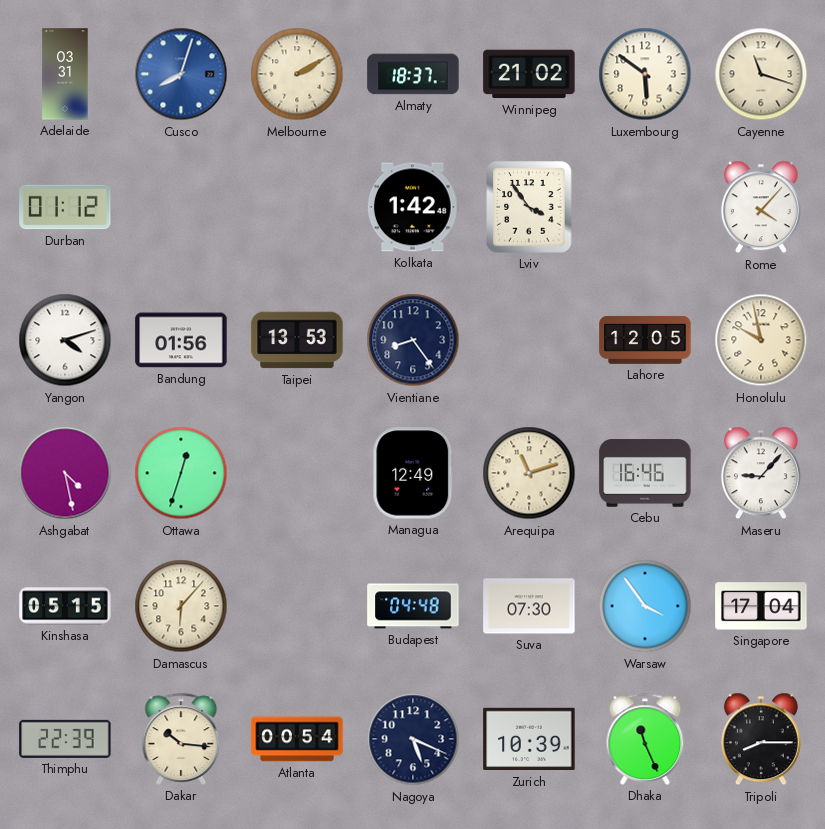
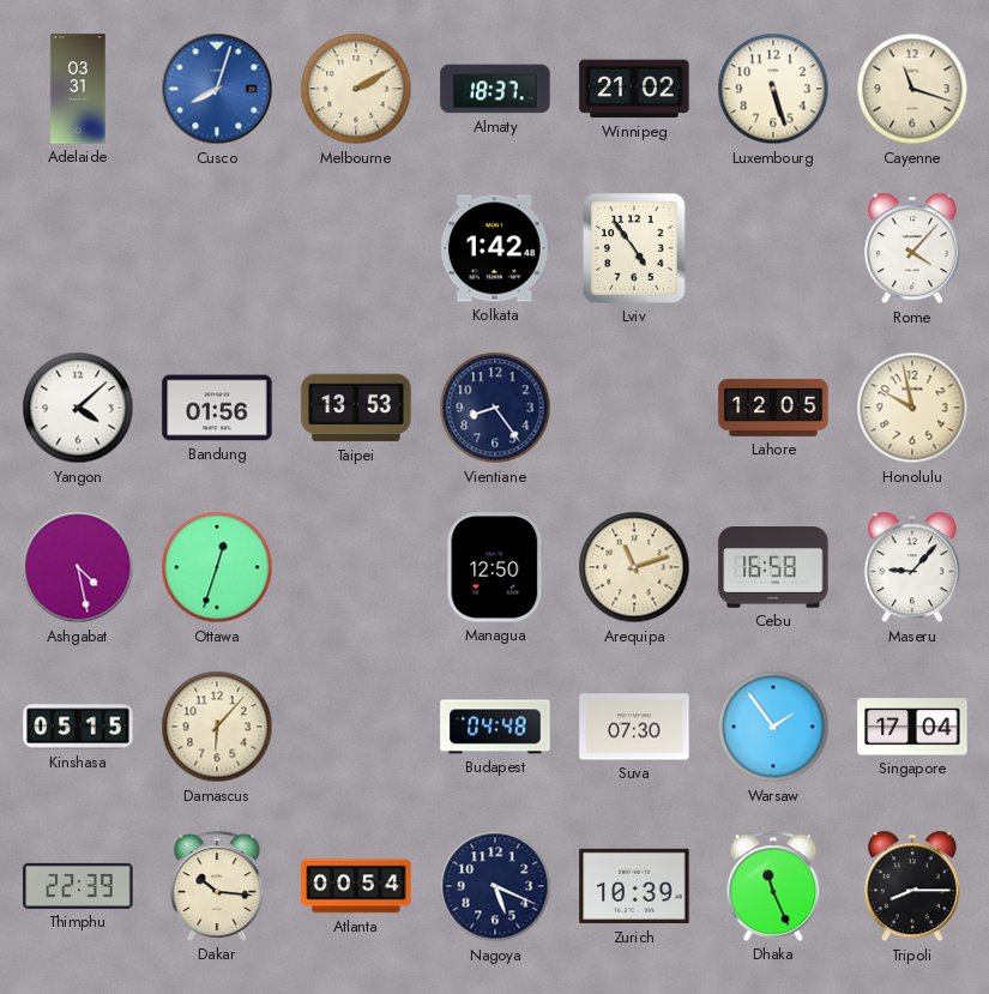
Luxembourg: 5:51 -> 5:27 (773, 89)
Durban: 01:12 -> none (65, 207)
Lviv: 3:54 -> 4:54 (634, 248)
Yangon: 4:12 -> 4:08 (78, 408)
Managua: 12:49 -> 12:50 (495, 567)
Cebu: 16:46 -> 16:58 (773, 567)
Warsaw: 3:54 -> 1:54 (773, 727)
